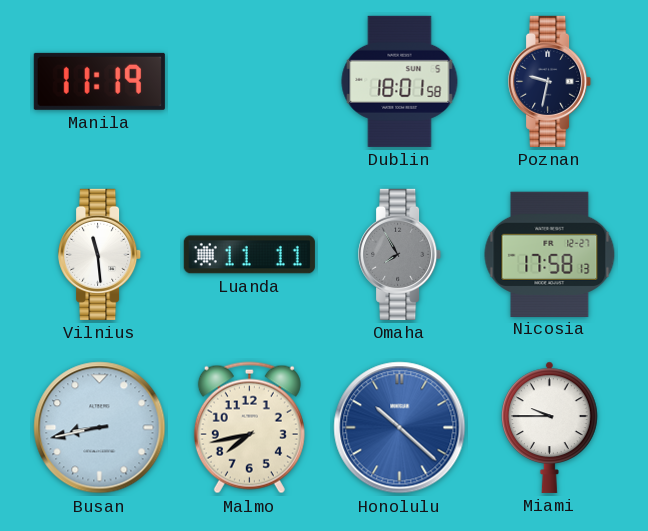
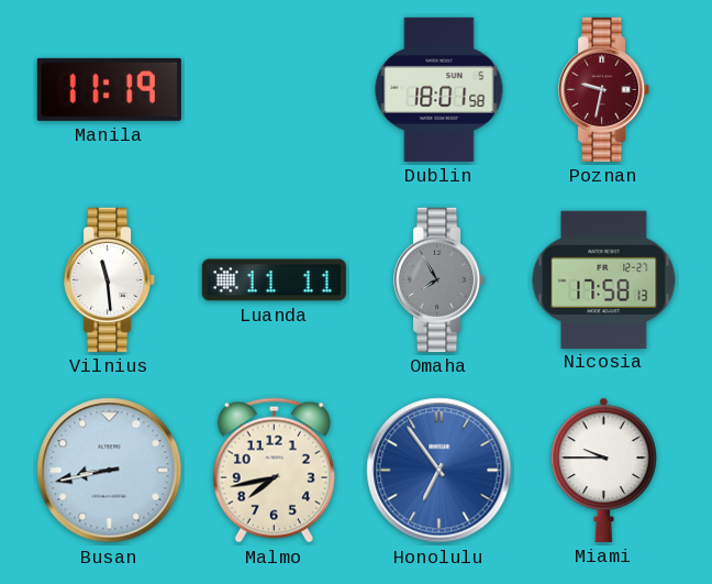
Poznan dial: navy -> burgundy (604, 89)
Honolulu: 10:22 -> 6:54 (440, 471)
